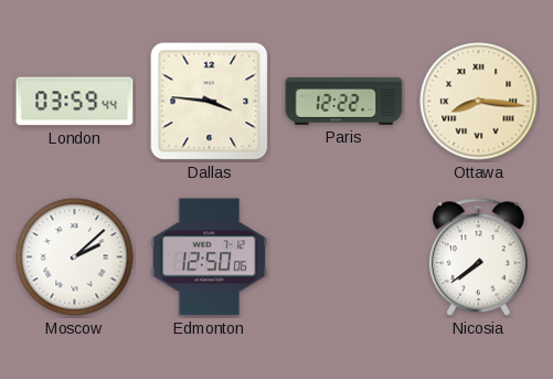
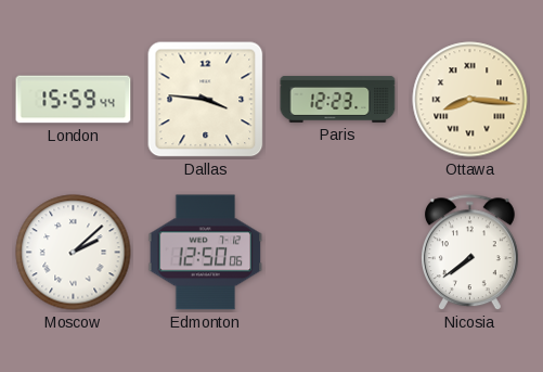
London: 03:59 -> 15:59 (74, 100)
Paris: 12:22 -> 12:23 (338, 99)
